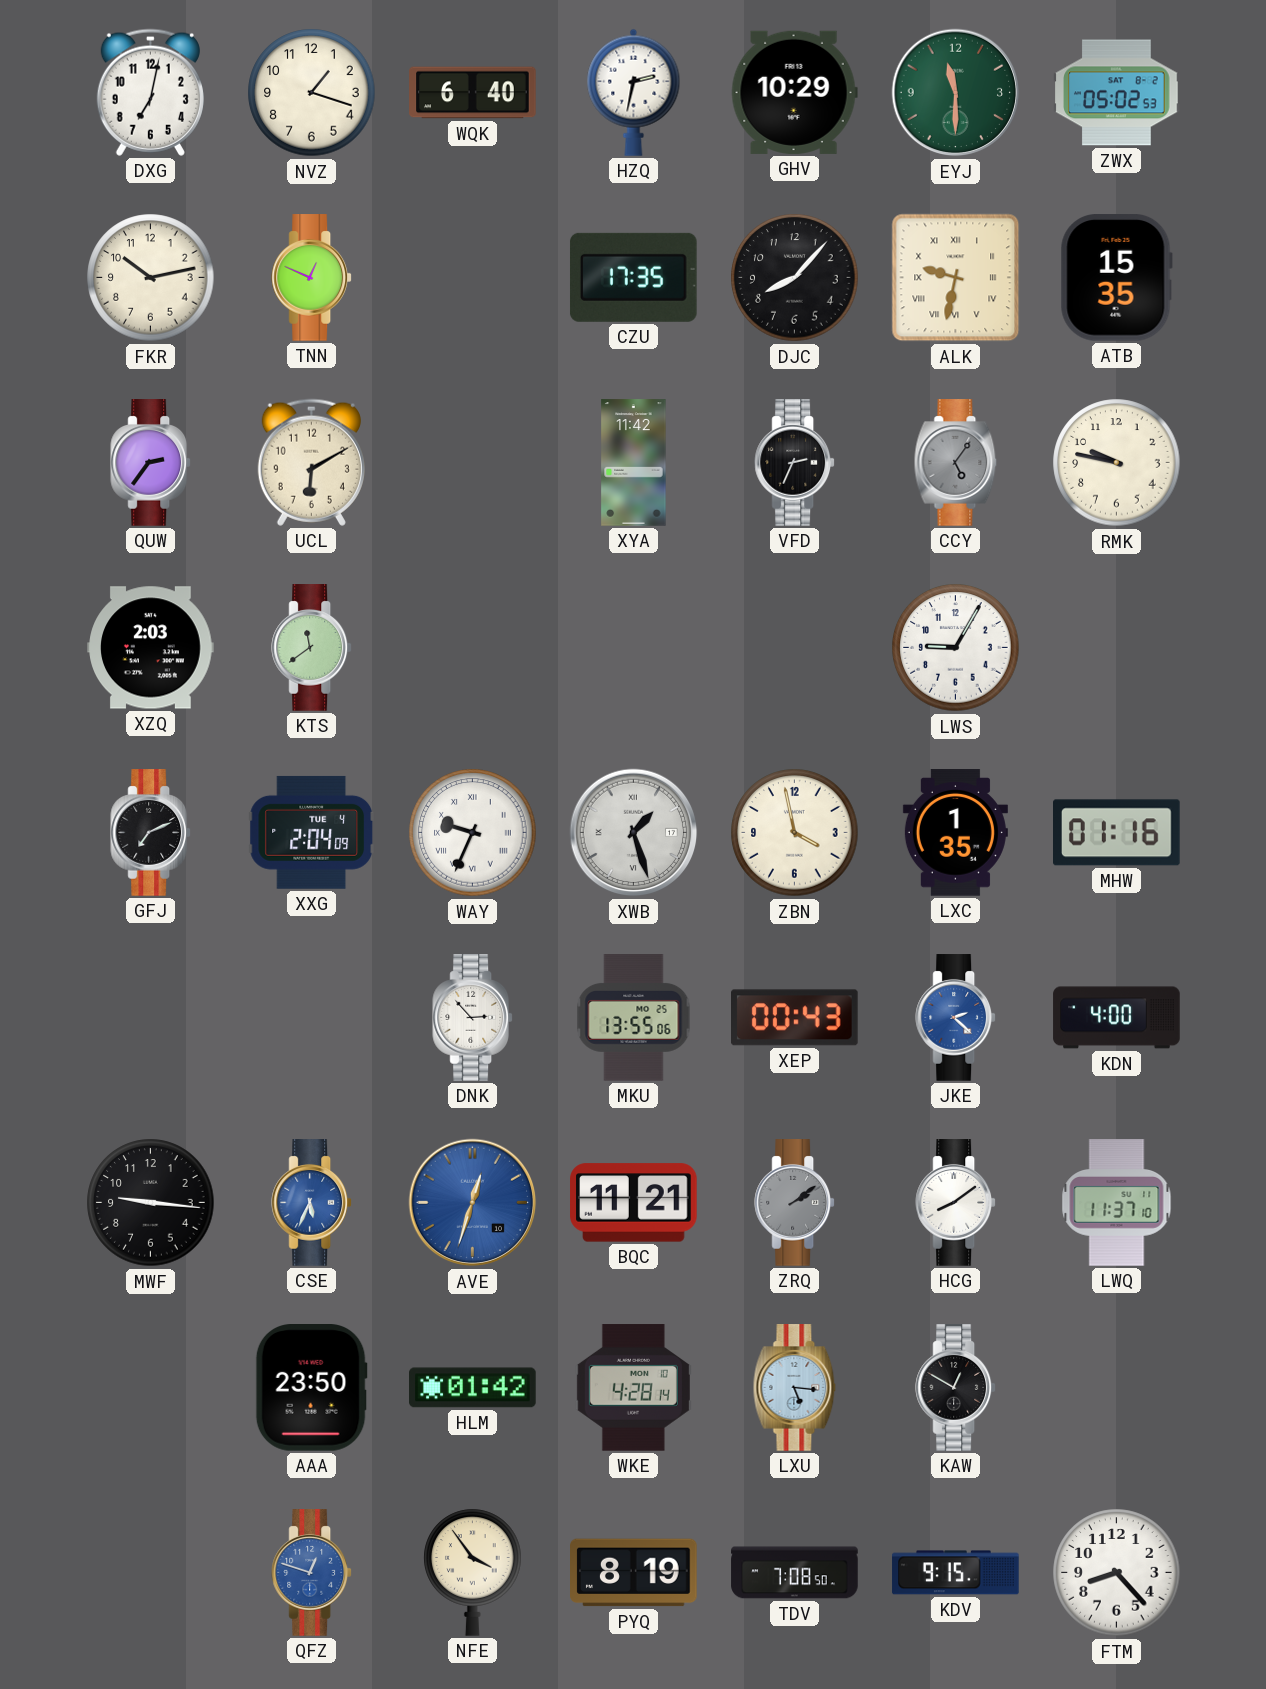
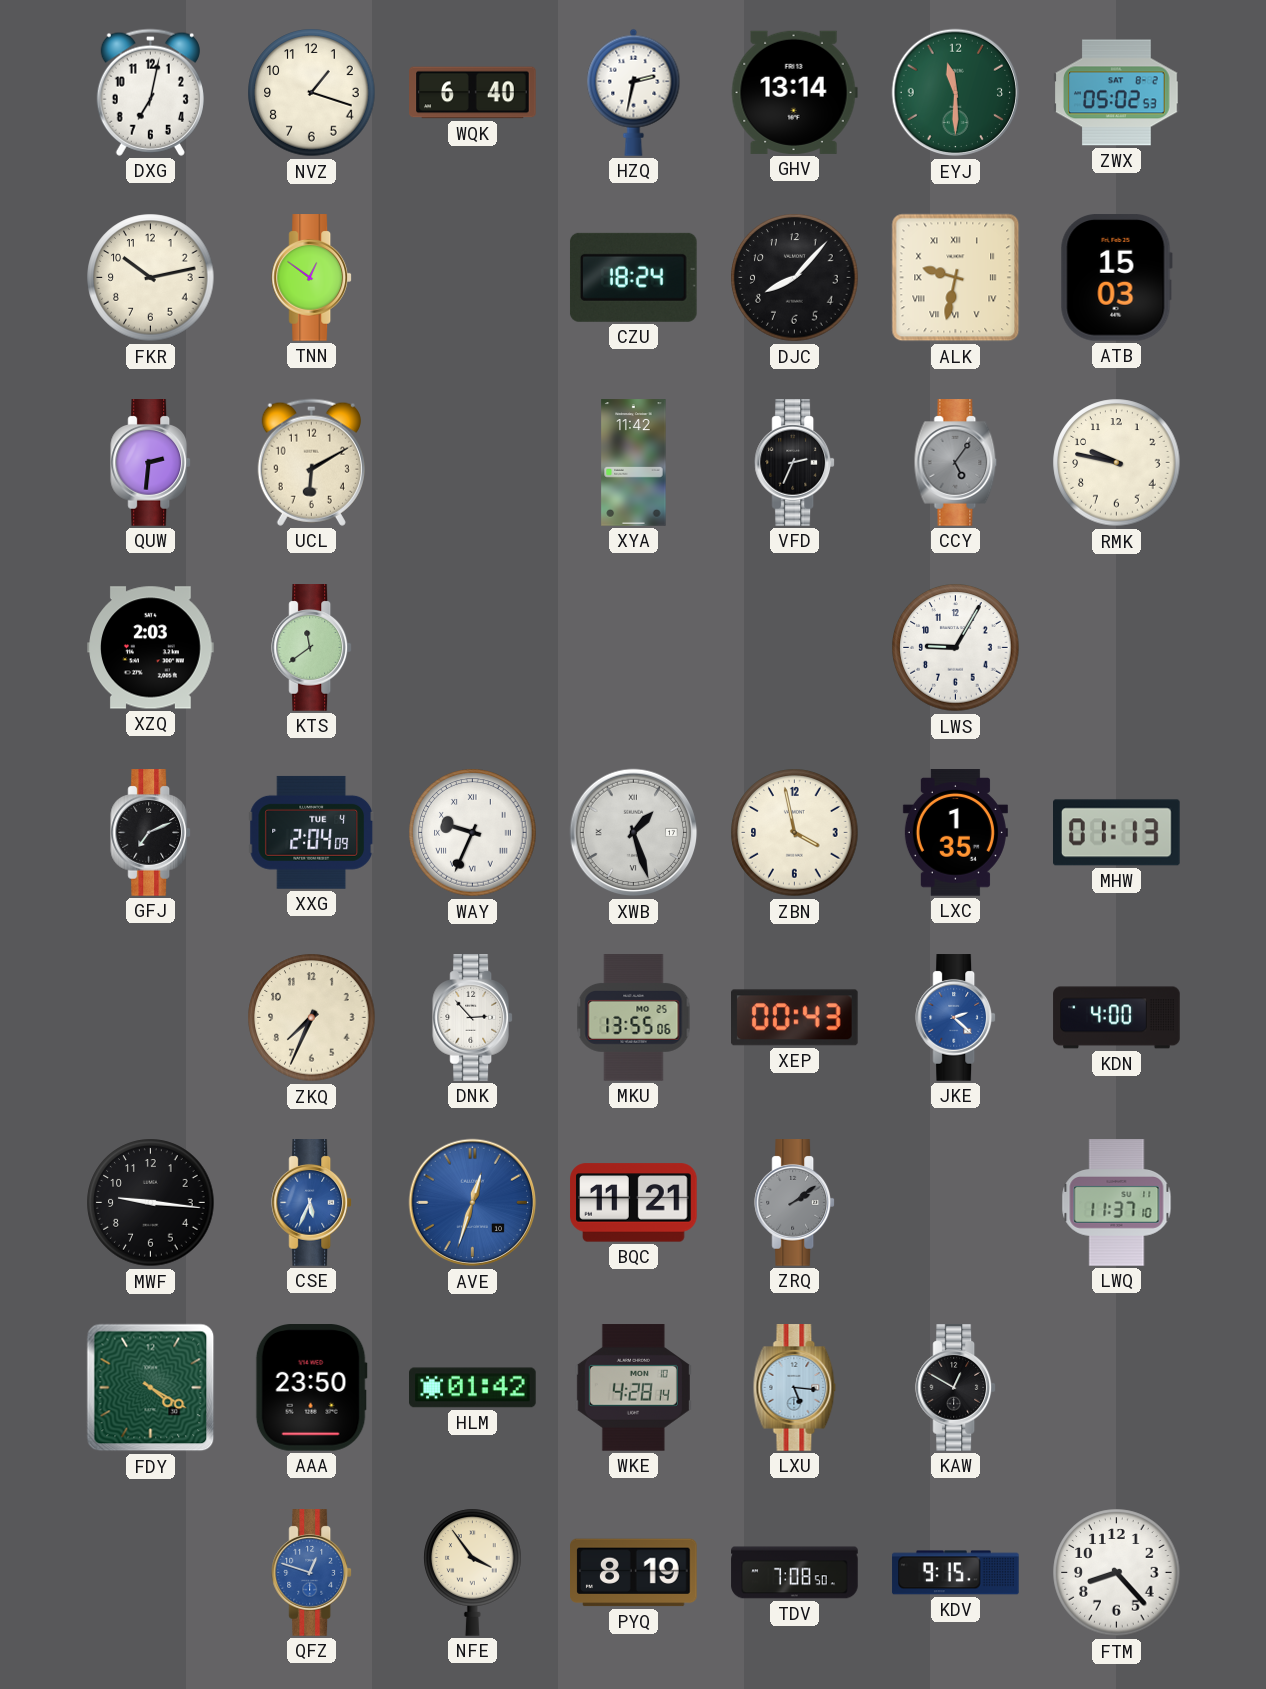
GHV: 10:29 -> 13:14 (794, 92)
TNN: 12:49 -> 12:51 (312, 278)
CZU: 17:35 -> 18:24 (633, 277)
ATB: 15:35 -> 15:03 (1116, 278)
QUW: 2:36 -> 2:31 (151, 463)
MHW: 01:16 -> 01:13 (1117, 833)
ZKQ: none -> 7:34 (312, 1018)
HCG: 8:09 -> none (956, 1203)
FDY: none -> 4:20 (151, 1388)
